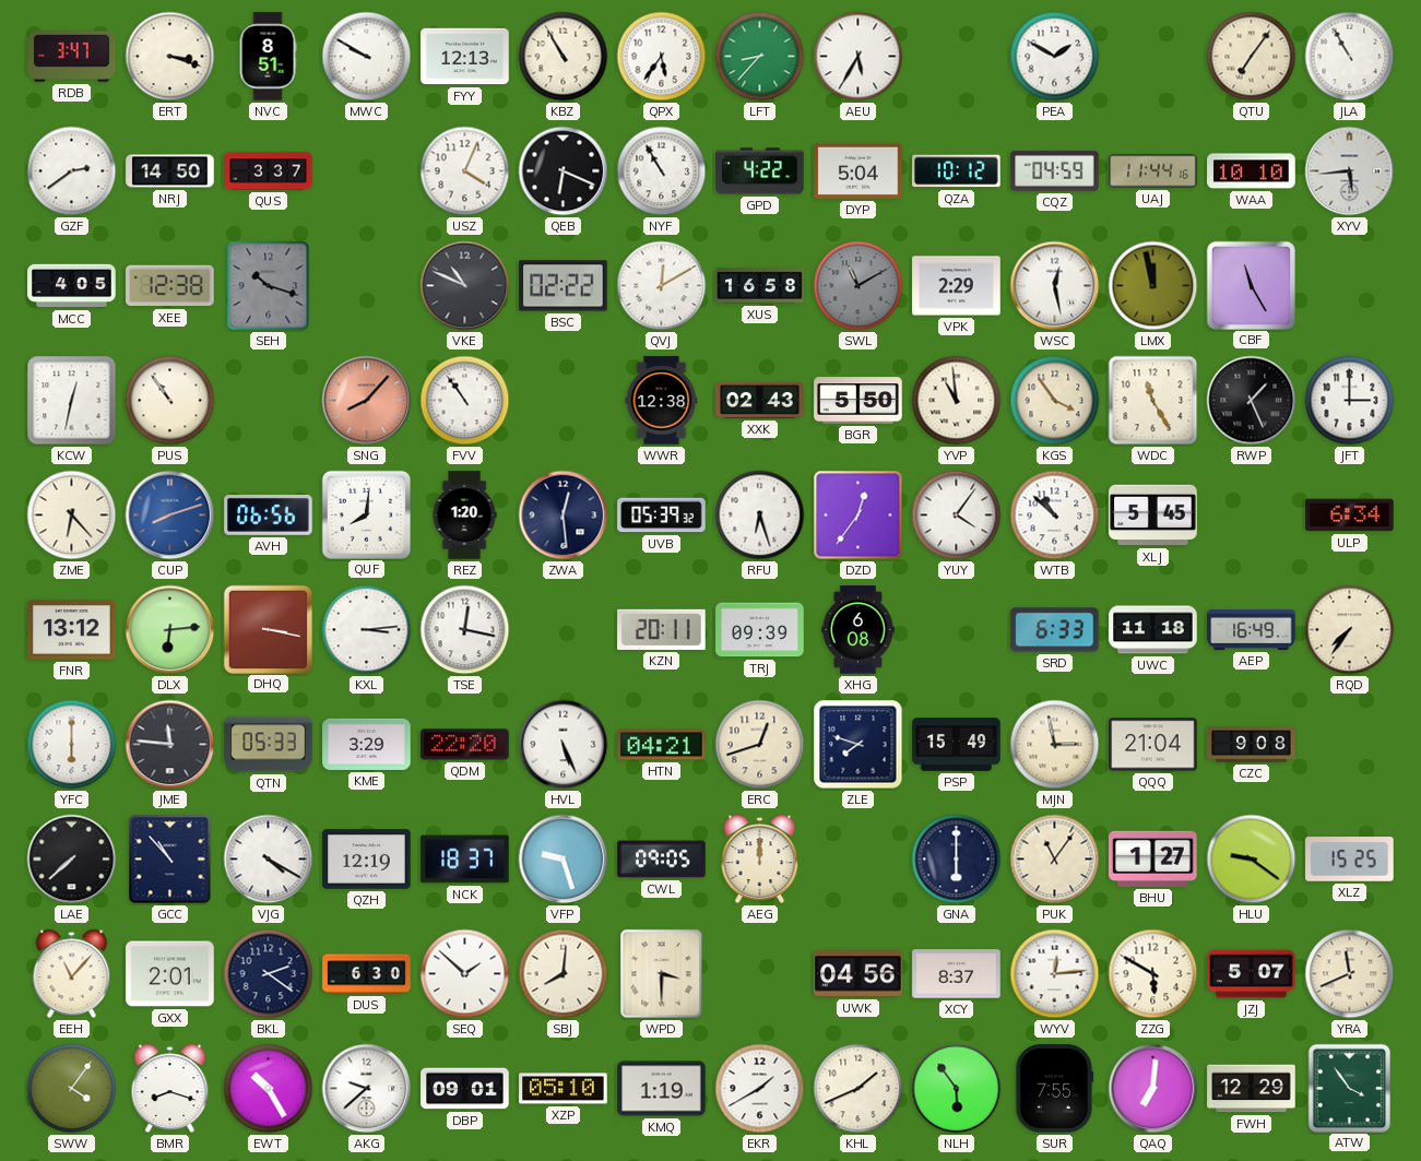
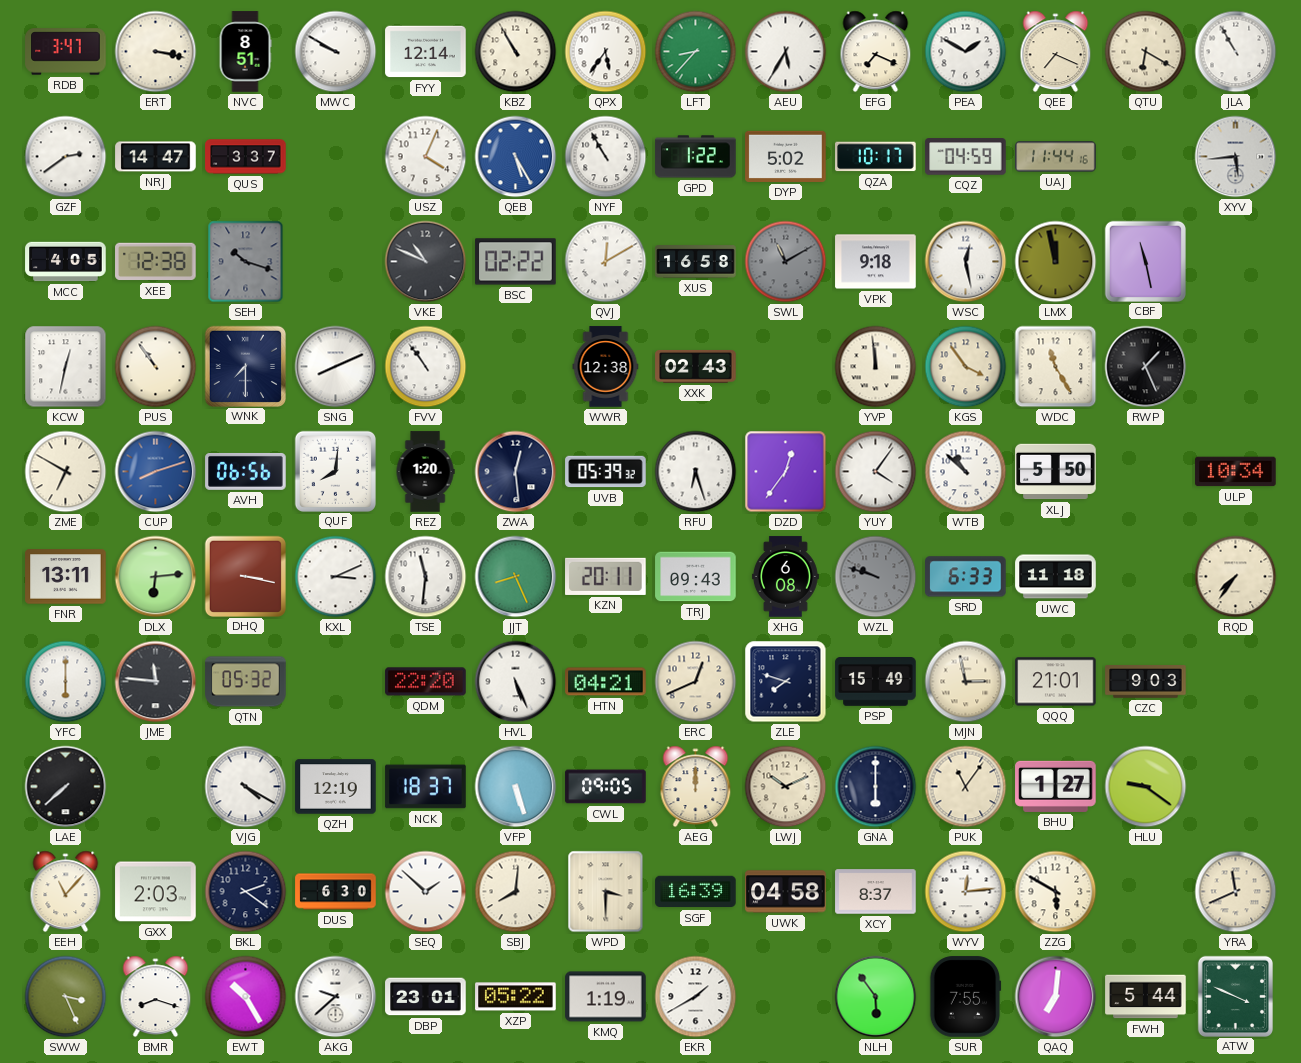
ERT: 3:18 -> 3:17 (156, 52)
FYY: 12:13 -> 12:14 (426, 52)
EFG: none -> 7:19 (876, 52)
QEE: none -> 7:19 (1056, 52)
QTU: 7:06 -> 6:20 (1146, 52)
NRJ: 14:50 -> 14:47 (156, 157)
QEB: 6:19 -> 5:25 (516, 157)
QEB dial: black -> blue (516, 157)
GPD: 4:22 -> 1:22 (696, 157)
DYP: 5:04 -> 5:02 (786, 156)
QZA: 10:12 -> 10:17 (876, 157)
WAA: 10:10 -> none (1252, 171)
VPK: 2:29 -> 9:18 (876, 262)
CBF: 11:25 -> 11:28 (1145, 261)
WNK: none -> 7:30 (245, 366)
SNG: 8:07 -> 8:11 (336, 367)
SNG dial: salmon -> white (336, 367)
BGR: 5:50 -> none (858, 401)
YVP: 10:59 -> 11:59 (876, 367)
JFT: 3:00 -> none (1350, 401)
ZME: 6:23 -> 6:50 (66, 472)
XLJ: 5:45 -> 5:50 (1056, 472)
ULP: 6:34 -> 10:34 (1236, 472)
FNR: 13:12 -> 13:11 (66, 577)
KXL: 3:14 -> 3:11 (336, 577)
TSE: 12:17 -> 11:31 (426, 577)
JJT: none -> 8:26 (516, 577)
TRJ: 09:39 -> 09:43 (696, 577)
WZL: none -> 9:48 (876, 577)
AEP: 16:49 -> none (1252, 629)
QTN: 05:33 -> 05:32 (246, 682)
KME: 3:29 -> none (367, 744)
ERC: 12:42 -> 12:41 (696, 682)
QQQ: 21:04 -> 21:01 (1056, 682)
CZC: 9:08 -> 9:03 (1146, 682)
GCC: 10:53 -> none (170, 860)
VFP: 9:27 -> 5:27 (516, 787)
LWJ: none -> 10:11 (786, 787)
XLZ: 15:25 -> none (1350, 860)
GXX: 2:01 -> 2:03 (156, 892)
SGF: none -> 16:39 (696, 892)
UWK: 04:56 -> 04:58 (786, 892)
JZJ: 5:07 -> none (1252, 974)
SWW: 4:06 -> 3:26 (66, 997)
DBP: 09:01 -> 23:01 (426, 997)
XZP: 05:10 -> 05:22 (516, 997)
KHL: 1:41 -> none (858, 1089)
FWH: 12:29 -> 5:44 (1146, 997)
ATW: 3:54 -> 3:49 (1235, 996)
